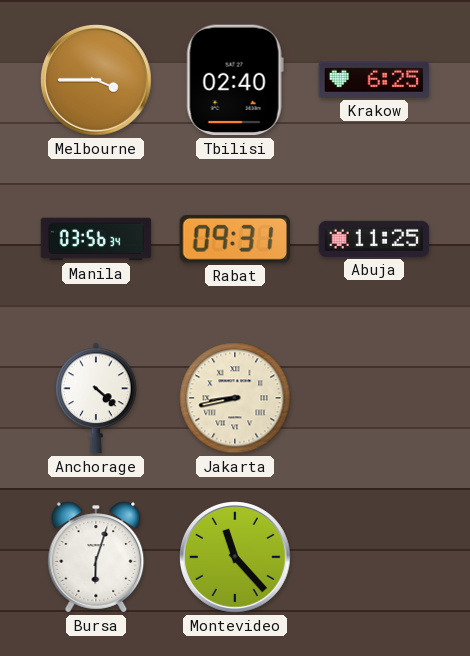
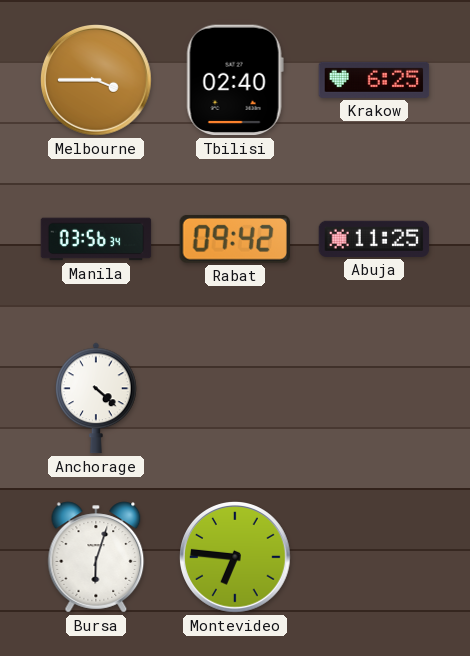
Rabat: 09:31 -> 09:42 (235, 239)
Jakarta: 8:43 -> none (235, 398)
Montevideo: 11:23 -> 6:46 (235, 557)
